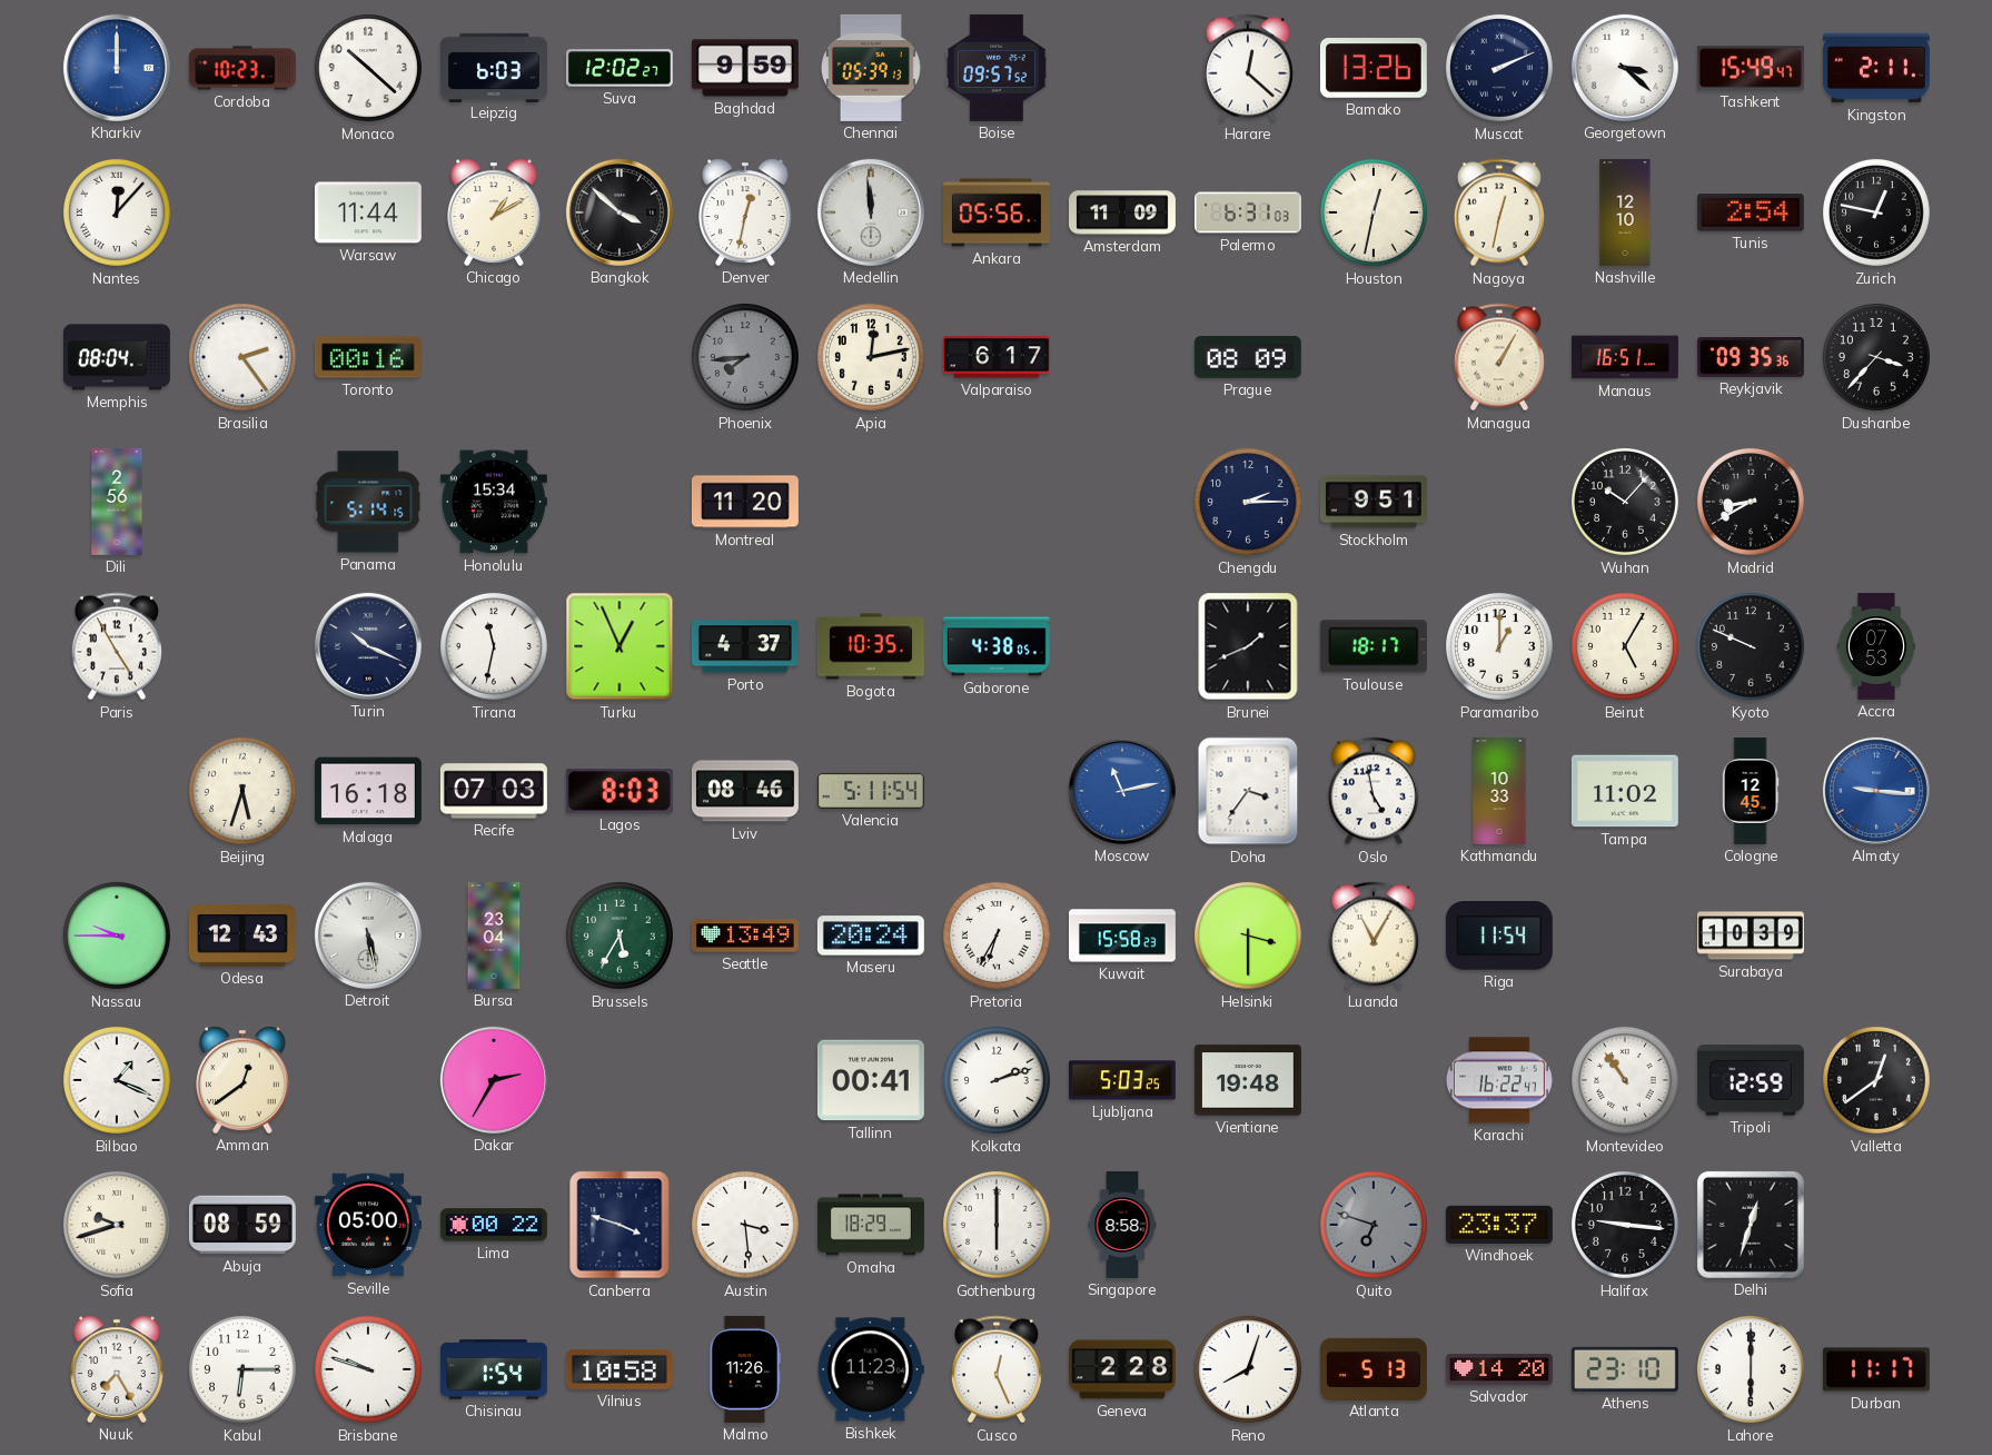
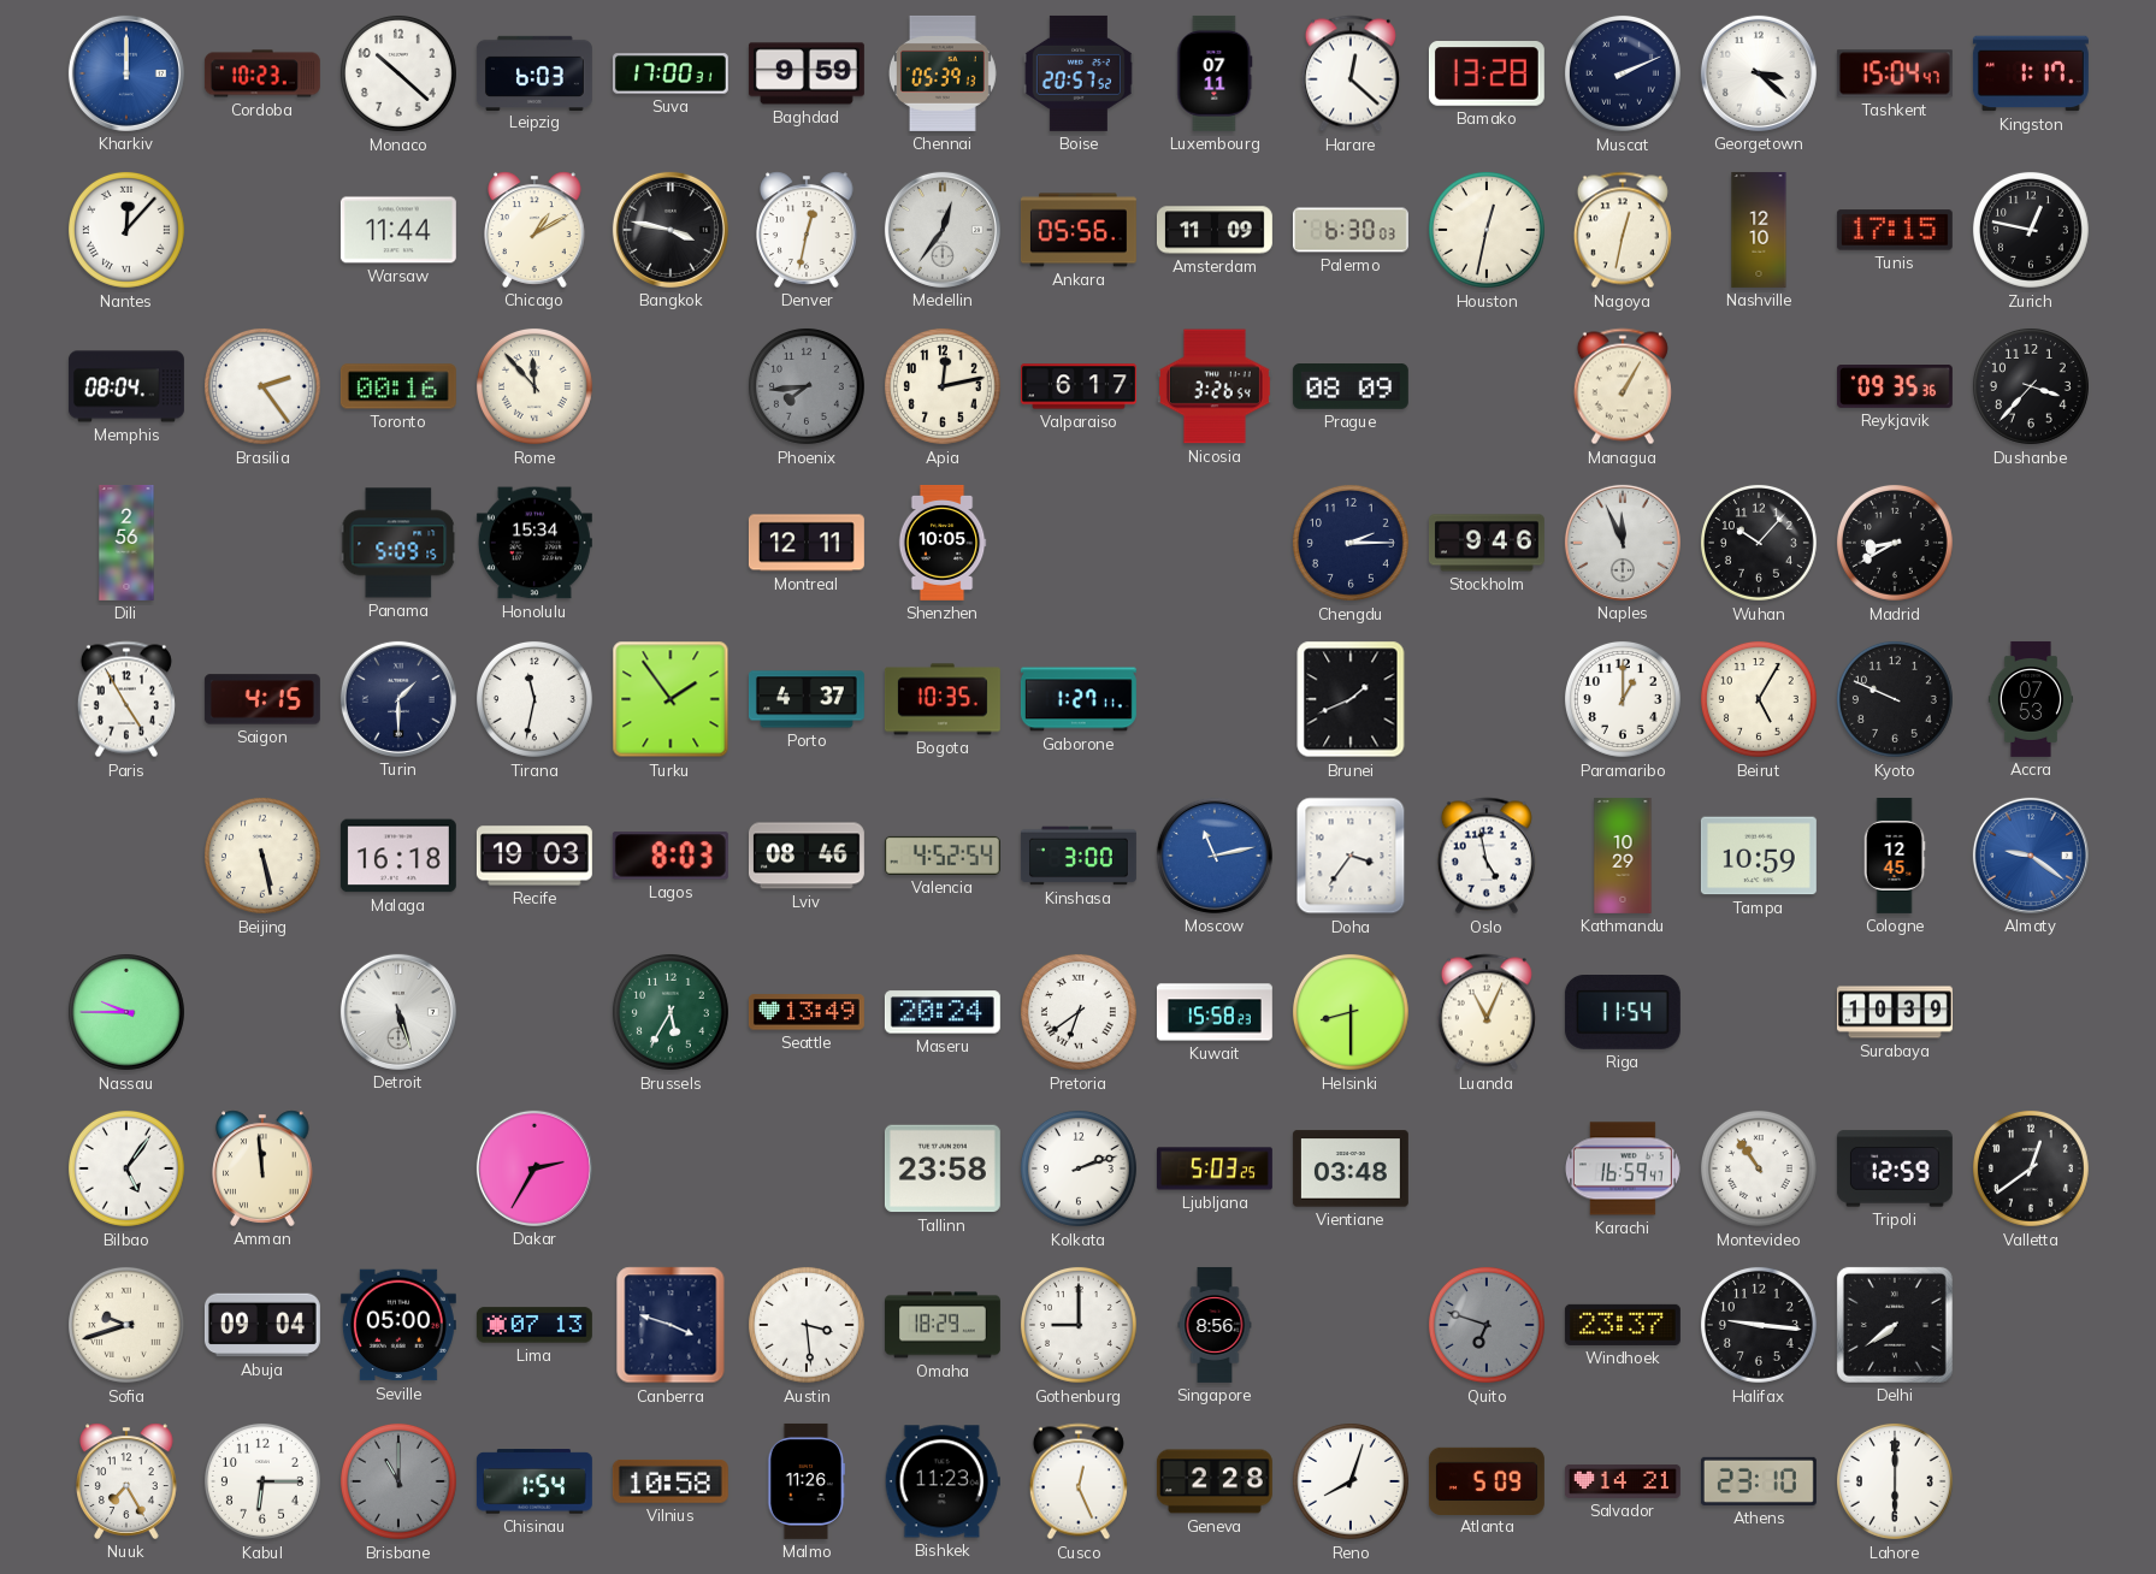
Suva: 12:02 -> 17:00 (671, 73)
Boise: 09:57 -> 20:57 (1079, 73)
Luxembourg: none -> 07:11 (1215, 73)
Bamako: 13:26 -> 13:28 (1487, 73)
Tashkent: 15:49 -> 15:04 (1895, 73)
Kingston: 2:11 -> 1:17 (2031, 73)
Bangkok: 3:52 -> 3:47 (671, 230)
Medellin: 11:59 -> 12:36 (943, 230)
Palermo: 6:31 -> 6:30 (1351, 230)
Tunis: 2:54 -> 17:15 (1895, 230)
Rome: none -> 11:53 (534, 386)
Nicosia: none -> 3:26 (1215, 386)
Manaus: 16:51 -> none (1625, 357)
Panama: 5:14 -> 5:09 (398, 543)
Montreal: 11:20 -> 12:11 (807, 543)
Shenzhen: none -> 10:05 (943, 543)
Stockholm: 9:51 -> 9:46 (1487, 543)
Naples: none -> 11:56 (1623, 543)
Saigon: none -> 4:15 (262, 699)
Turin: 10:19 -> 1:30 (398, 699)
Turku: 12:56 -> 1:54 (671, 699)
Gaborone: 4:38 -> 1:27 (1079, 699)
Toulouse: 18:17 -> none (1374, 646)
Beijing: 5:33 -> 5:28 (262, 856)
Recife: 07:03 -> 19:03 (534, 856)
Valencia: 5:11 -> 4:52 (943, 856)
Kinshasa: none -> 3:00 (1079, 856)
Kathmandu: 10:33 -> 10:29 (1623, 856)
Tampa: 11:02 -> 10:59 (1759, 856)
Almaty: 9:16 -> 9:21 (2031, 856)
Odesa: 12:43 -> none (242, 936)
Detroit: 5:28 -> 5:27 (398, 1012)
Bursa: 23:04 -> none (494, 936)
Pretoria: 6:35 -> 6:39 (1079, 1012)
Helsinki: 3:30 -> 8:30 (1351, 1012)
Luanda: 11:05 -> 11:04 (1487, 1012)
Bilbao: 1:19 -> 5:06 (126, 1168)
Amman: 12:39 -> 11:59 (262, 1168)
Tallinn: 00:41 -> 23:58 (943, 1168)
Vientiane: 19:48 -> 03:48 (1351, 1168)
Karachi: 16:22 -> 16:59 (1623, 1168)
Abuja: 08:59 -> 09:04 (262, 1325)
Lima: 00:22 -> 07:13 (534, 1325)
Gothenburg: 6:00 -> 9:00 (1079, 1325)
Singapore: 8:58 -> 8:56 (1215, 1325)
Delhi: 12:33 -> 7:39 (1895, 1325)
Brisbane: 9:48 -> 11:00 (398, 1481)
Brisbane dial: white -> grey (398, 1481)
Atlanta: 5:13 -> 5:09 (1487, 1480)
Salvador: 14:20 -> 14:21 (1623, 1481)
Durban: 11:17 -> none (1876, 1369)
